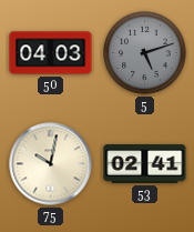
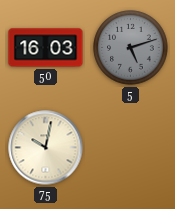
50: 04:03 -> 16:03 (46, 48)
53: 02:41 -> none (145, 164)
